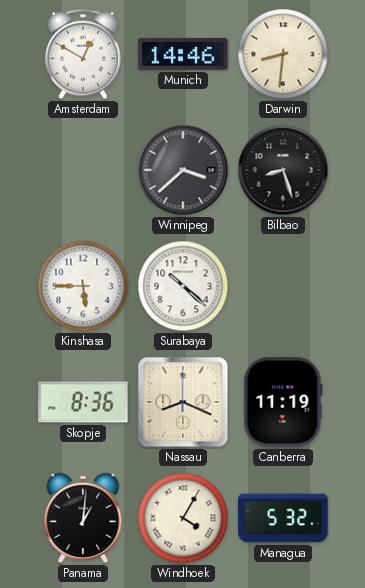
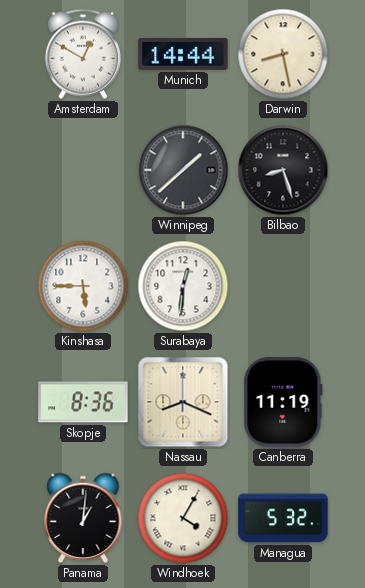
Munich: 14:46 -> 14:44 (183, 54)
Darwin: 8:31 -> 8:28 (283, 54)
Winnipeg: 3:38 -> 1:38 (183, 170)
Surabaya: 10:22 -> 12:31 (183, 286)
